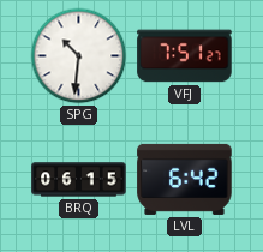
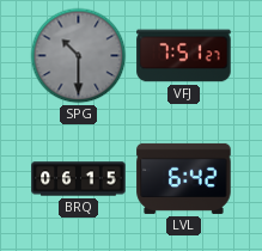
SPG: 10:31 -> 10:30 (79, 56)
SPG dial: white -> grey (79, 56)
